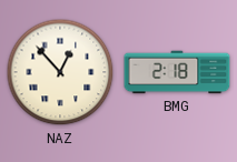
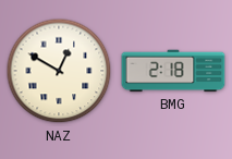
NAZ: 12:53 -> 12:50 (59, 71)
